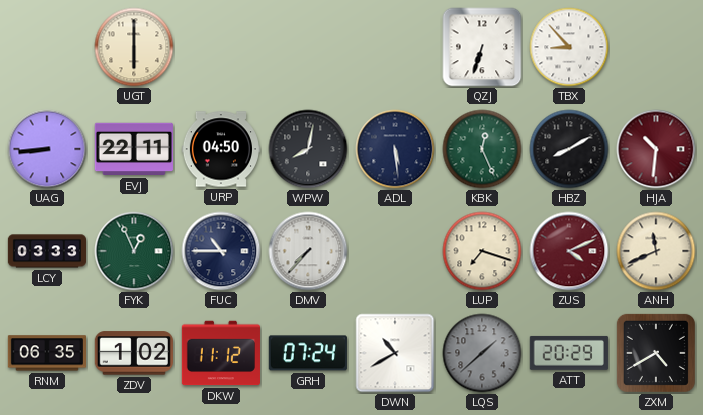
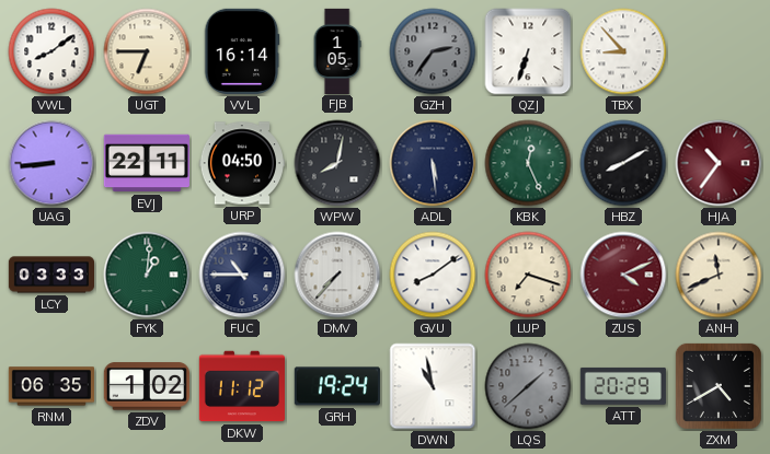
VWL: none -> 8:09 (51, 51)
UGT: 6:00 -> 6:45 (147, 51)
VVL: none -> 16:14 (242, 51)
FJB: none -> 1:05 (337, 50)
GZH: none -> 2:36 (433, 51)
HJA: 10:31 -> 10:36 (719, 163)
FYK: 12:56 -> 1:01 (147, 275)
GVU: none -> 8:09 (433, 275)
GRH: 07:24 -> 19:24 (337, 386)
DWN: 10:40 -> 10:58 (433, 386)
